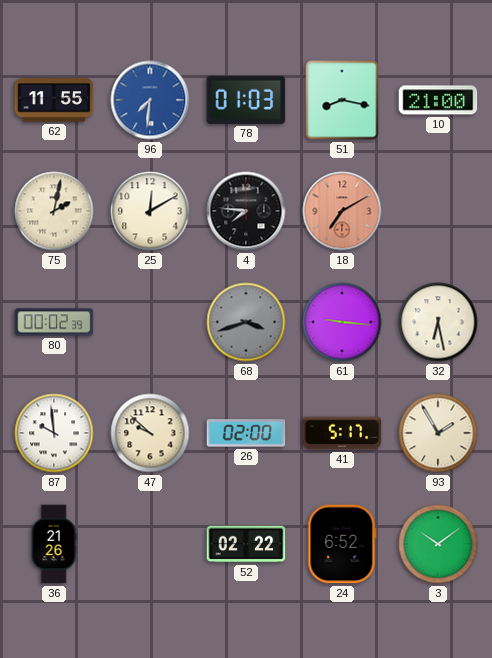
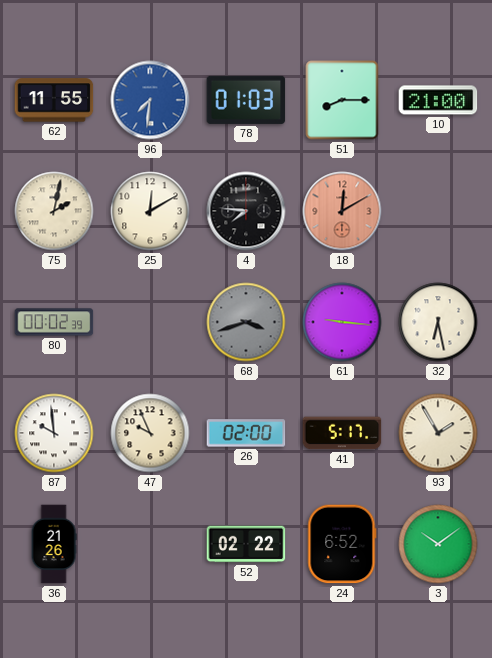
51: 8:17 -> 8:15 (342, 100)
18: 7:10 -> 12:10 (342, 211)
47: 9:52 -> 9:56 (150, 433)
